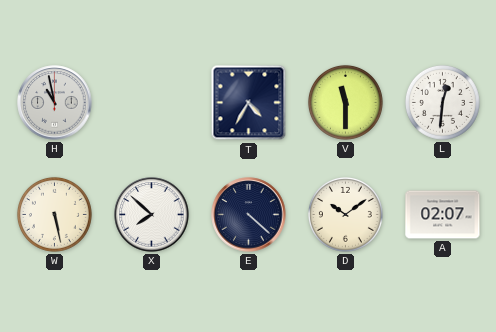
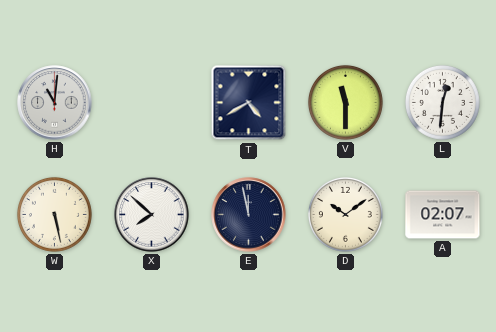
H: 10:58 -> 11:01 (55, 103)
T: 4:35 -> 4:40 (249, 103)
E: 4:22 -> 11:58 (249, 215)
